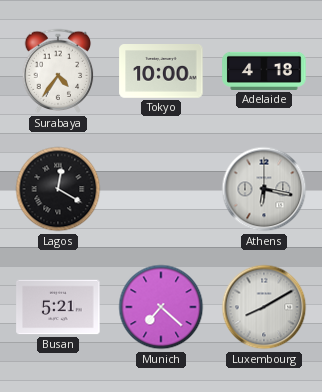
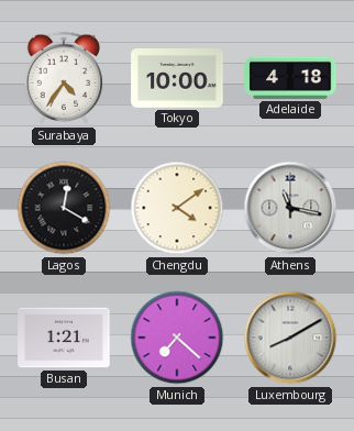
Chengdu: none -> 4:09 (177, 208)
Athens: 6:17 -> 11:17 (290, 208)
Busan: 5:21 -> 1:21 (64, 338)
